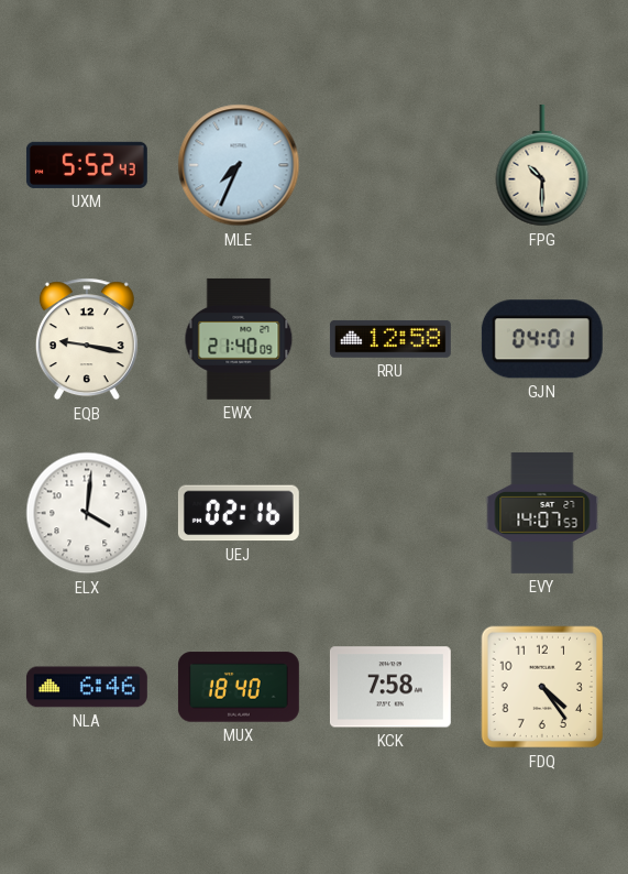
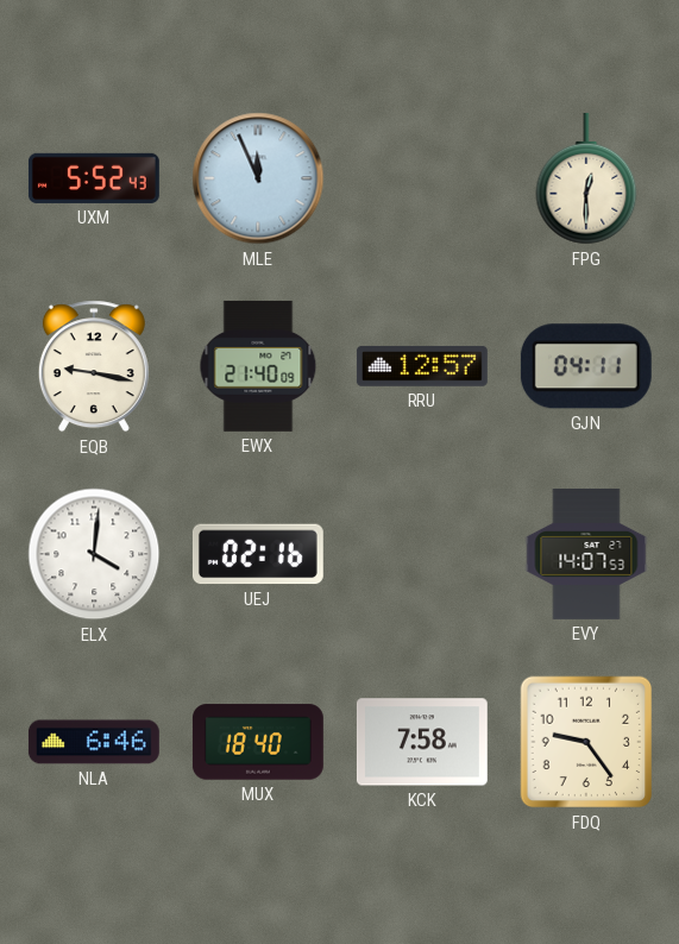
MLE: 7:34 -> 11:56 (258, 178)
FPG: 10:30 -> 12:30 (586, 178)
RRU: 12:58 -> 12:57 (422, 366)
GJN: 04:01 -> 04:11 (586, 366)
FDQ: 4:24 -> 9:24 (586, 742)
